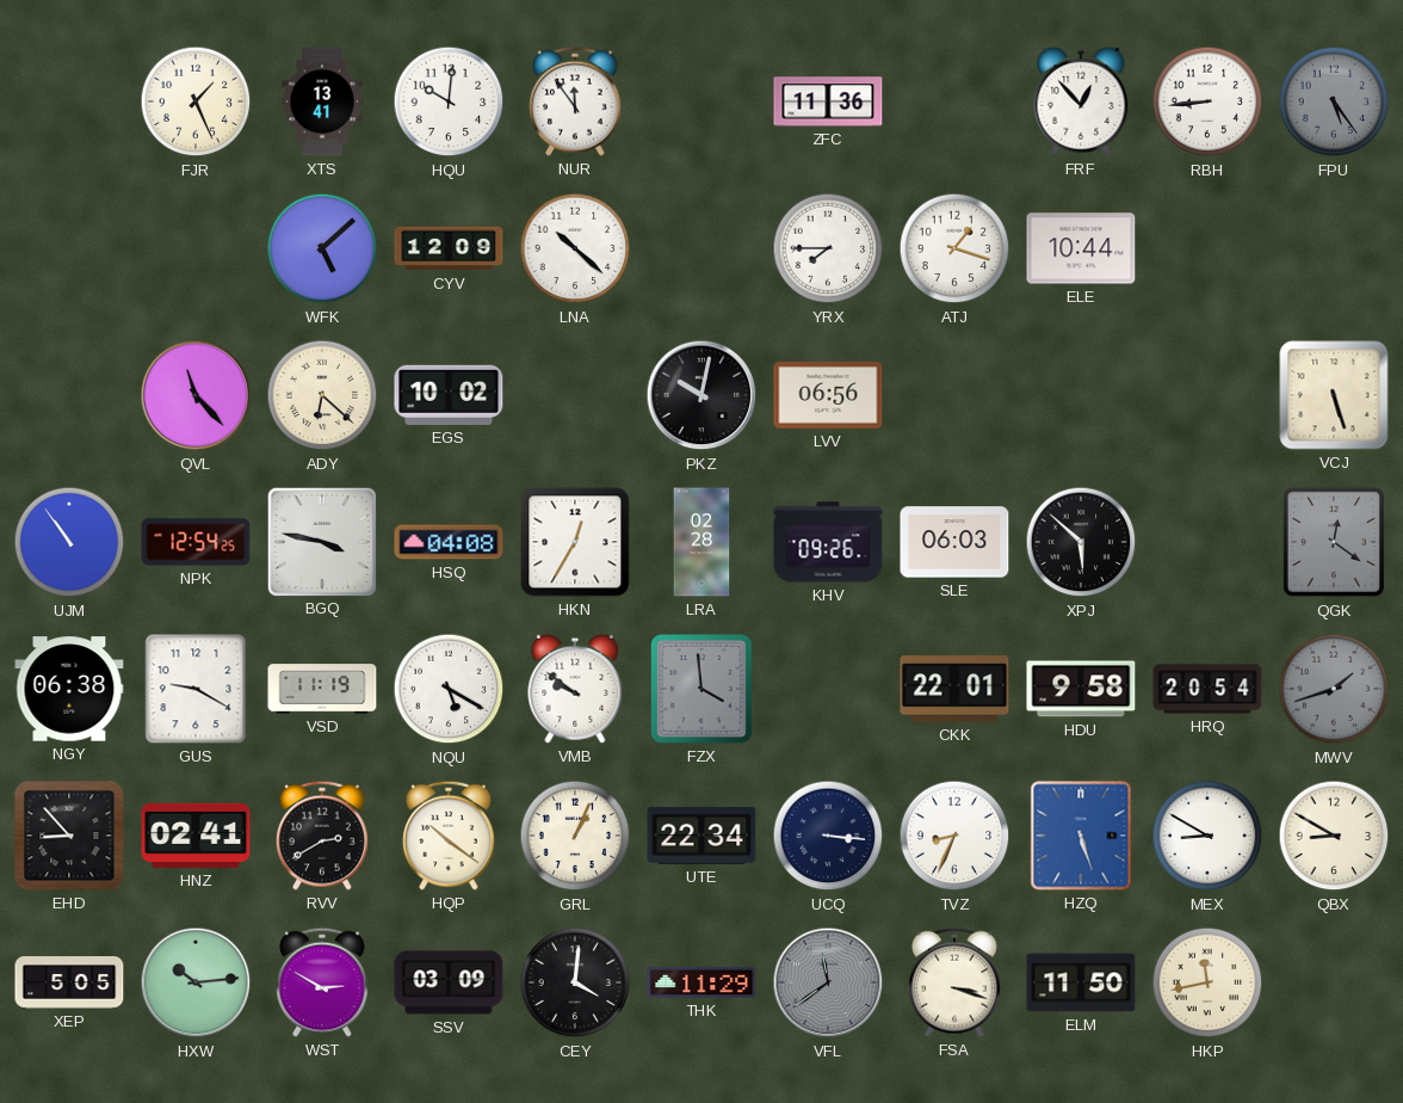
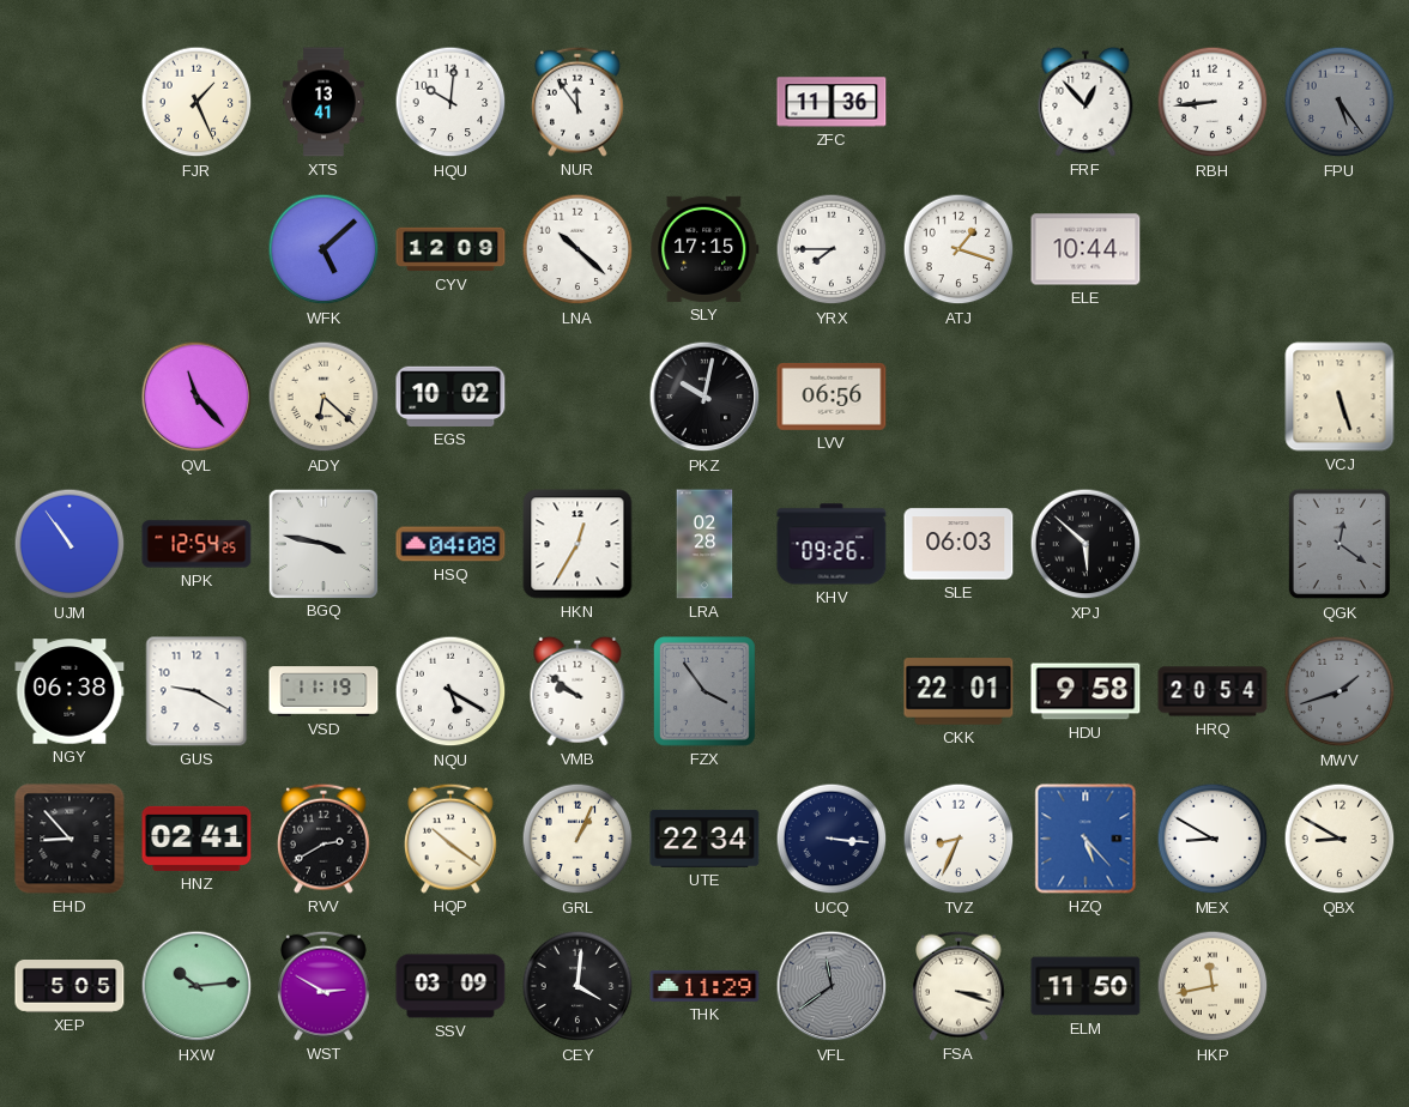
SLY: none -> 17:15 (704, 249)
FZX: 3:59 -> 3:54 (704, 692)
HZQ: 5:27 -> 5:23 (1086, 839)
